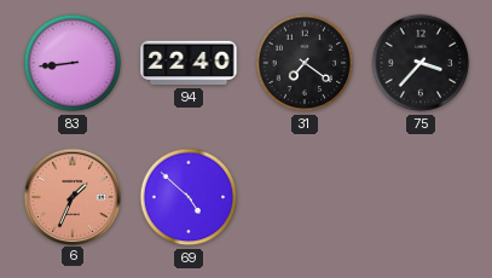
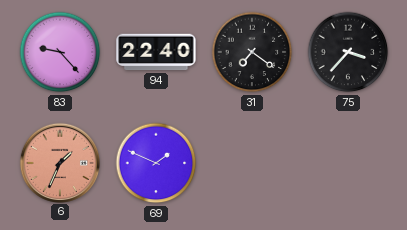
83: 8:44 -> 9:23 (60, 52)
69: 4:52 -> 1:49 (156, 163)
